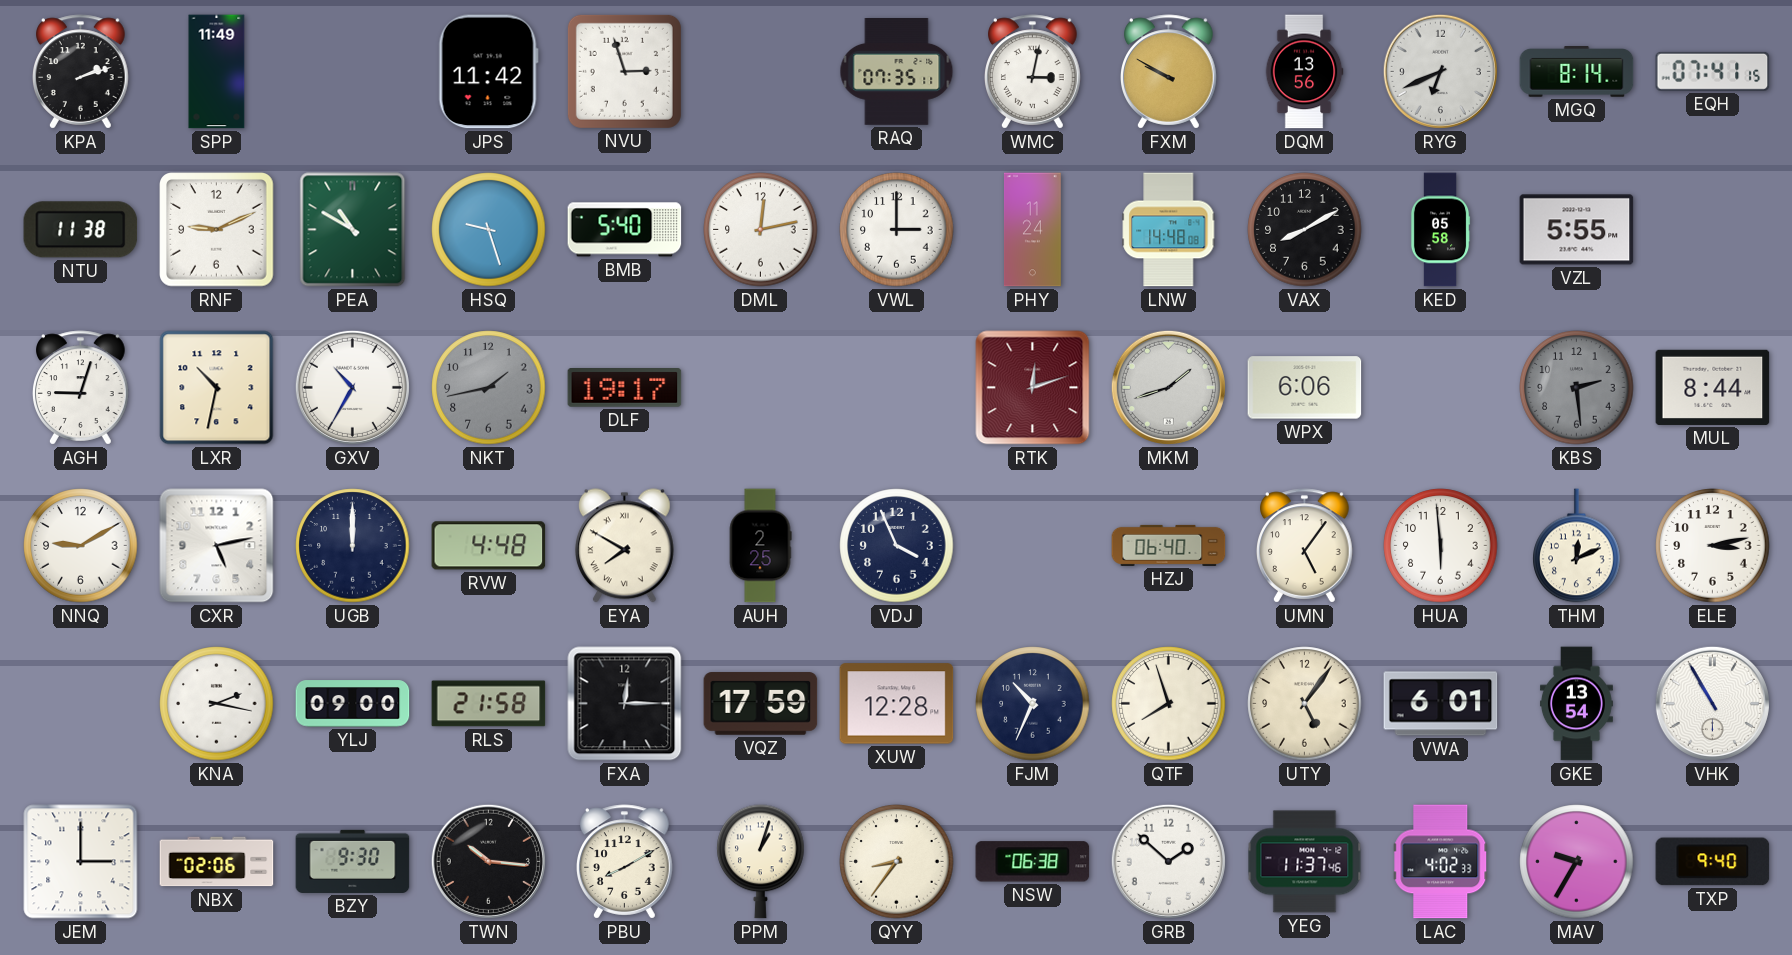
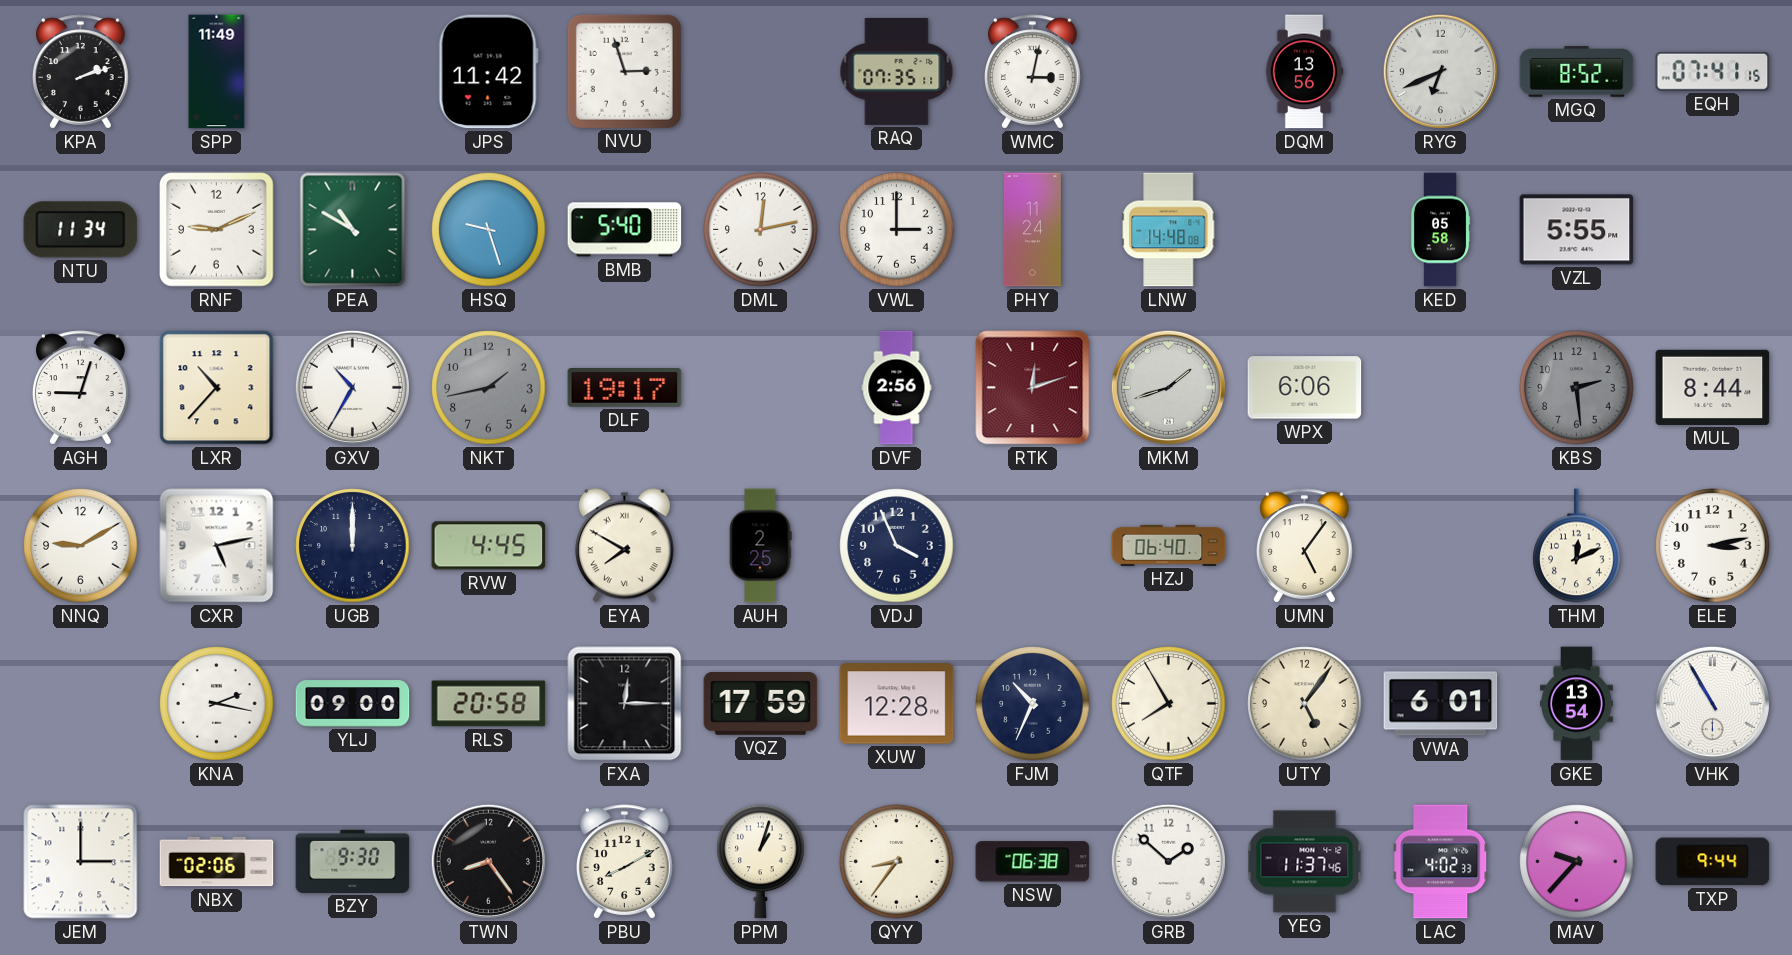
FXM: 9:50 -> none (1169, 72)
MGQ: 8:14 -> 8:52 (1577, 72)
NTU: 11:38 -> 11:34 (81, 230)
VAX: 8:10 -> none (1305, 230)
LXR: 10:32 -> 10:37 (217, 388)
DVF: none -> 2:56 (897, 388)
RVW: 4:48 -> 4:45 (489, 546)
HUA: 5:59 -> none (1441, 546)
RLS: 21:58 -> 20:58 (489, 704)
QTF: 7:57 -> 7:55 (1169, 704)
TWN: 10:16 -> 8:24 (488, 861)
MAV: 9:35 -> 9:37 (1577, 862)
TXP: 9:40 -> 9:44 (1713, 862)
